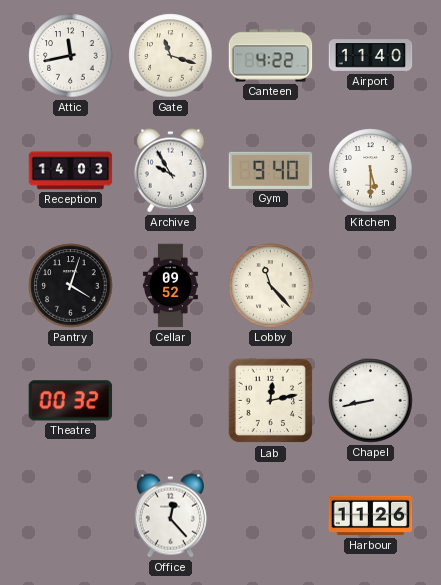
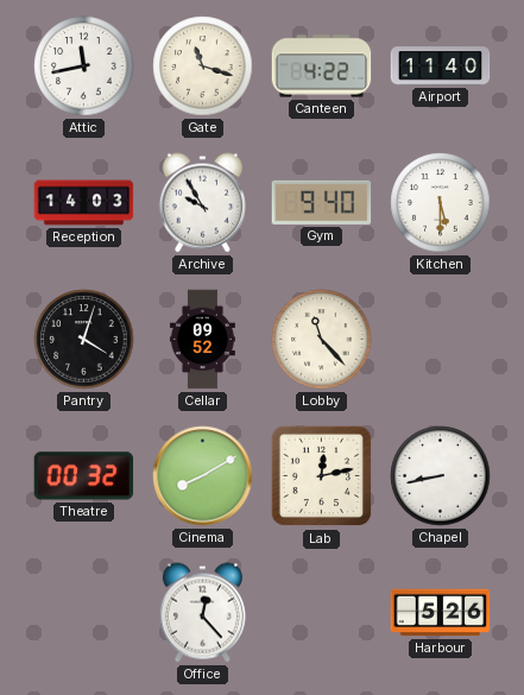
Cinema: none -> 8:10 (203, 476)
Harbour: 11:26 -> 5:26 (441, 613)
